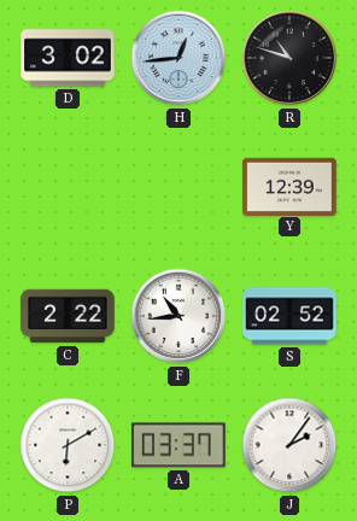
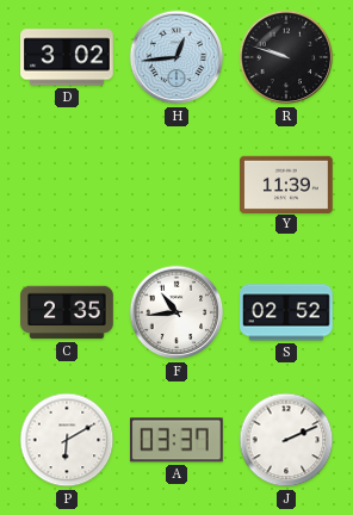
R: 10:48 -> 9:48 (286, 57)
Y: 12:39 -> 11:39 (286, 184)
C: 2:22 -> 2:35 (67, 312)
J: 2:06 -> 2:11 (286, 440)
